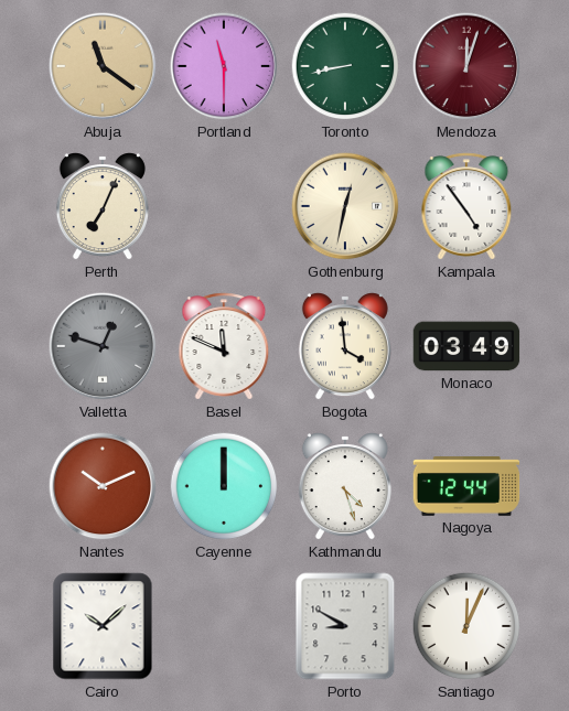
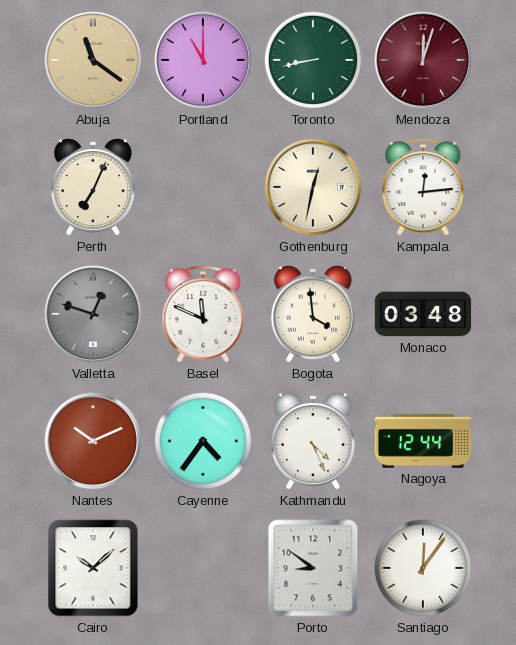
Portland: 11:30 -> 11:00 (203, 60)
Kampala: 4:54 -> 12:14 (423, 187)
Monaco: 03:49 -> 03:48 (423, 314)
Cayenne: 12:00 -> 4:36 (203, 441)
Kathmandu: 4:27 -> 4:26 (313, 441)
Porto: 8:50 -> 8:51 (313, 568)
Santiago: 12:04 -> 12:06 (423, 568)
